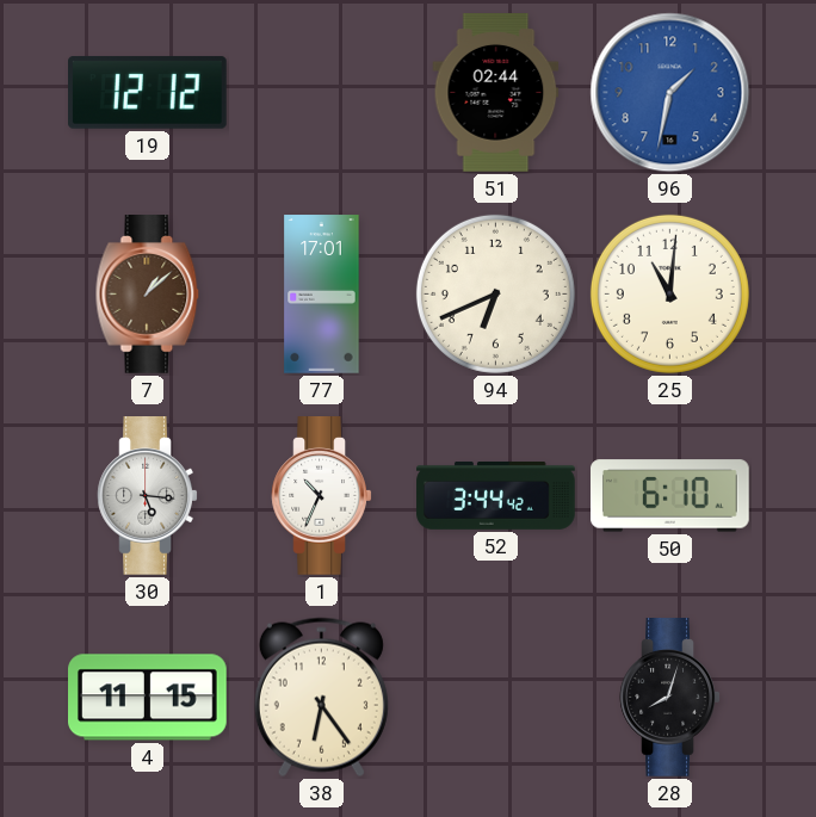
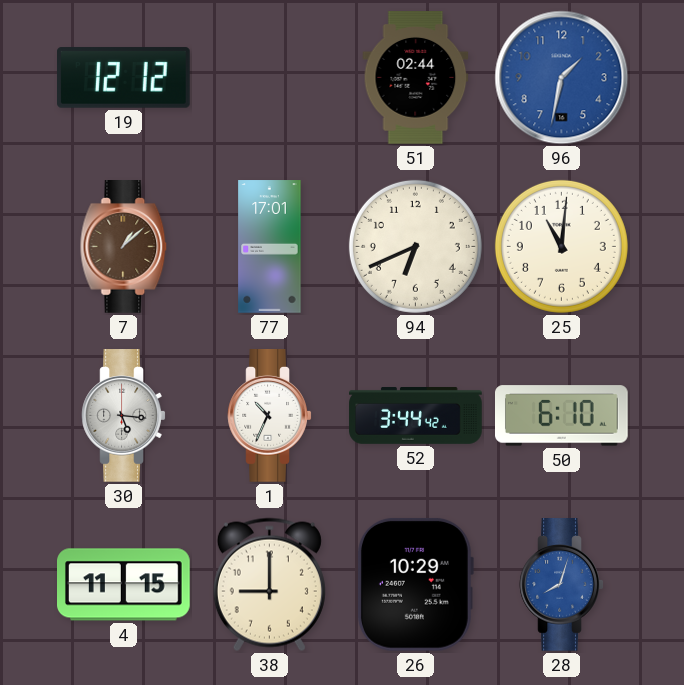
38: 6:24 -> 9:00 (269, 585)
26: none -> 10:29 (415, 584)
28 dial: black -> blue (562, 585)
